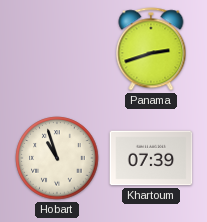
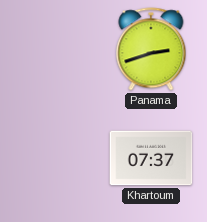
Hobart: 10:57 -> none (57, 158)
Khartoum: 07:39 -> 07:37 (151, 158)
